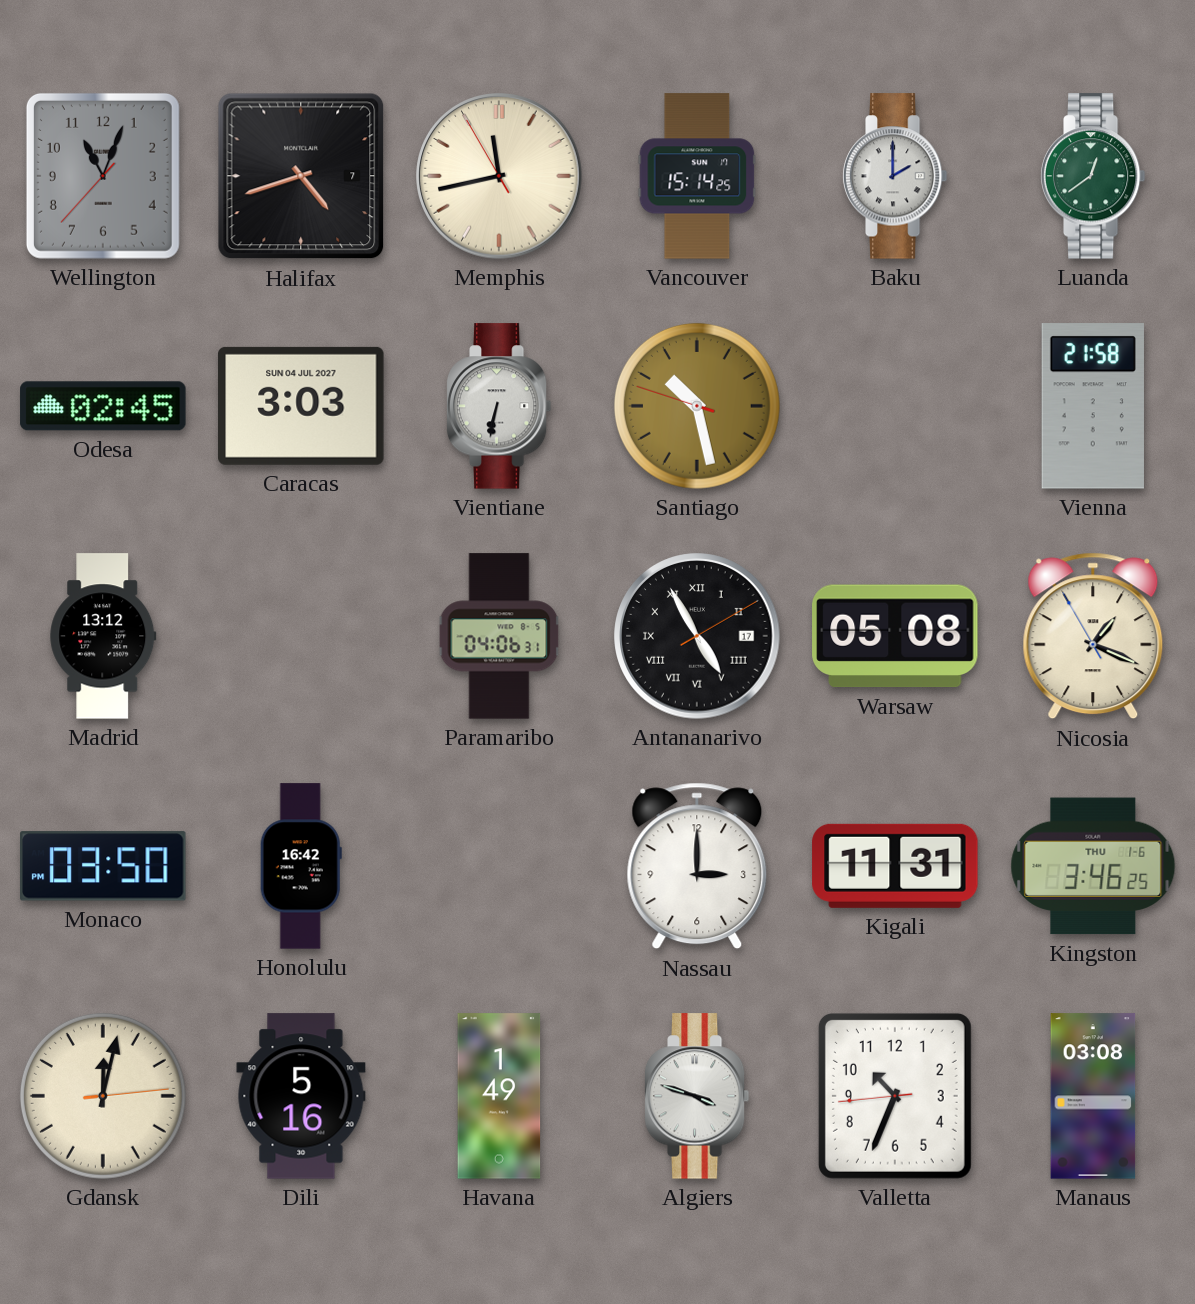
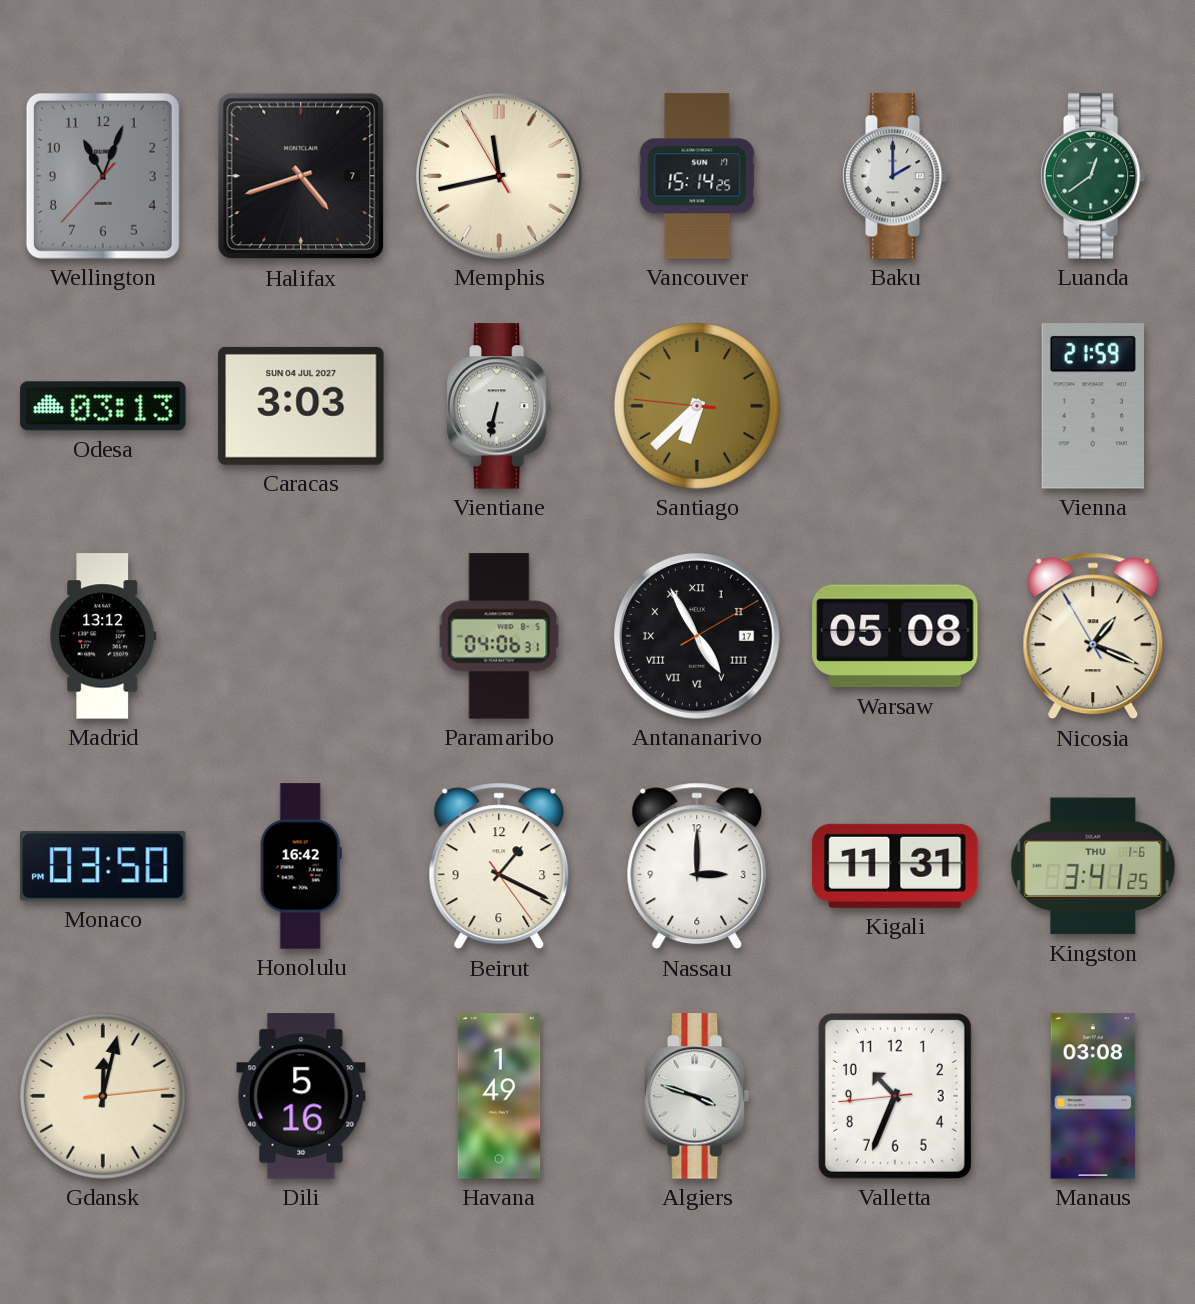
Odesa: 02:45 -> 03:13 (103, 406)
Santiago: 10:27 -> 6:37 (697, 406)
Vienna: 21:58 -> 21:59 (1093, 406)
Beirut: none -> 1:19 (499, 866)
Kingston: 3:46 -> 3:41 (1093, 866)
